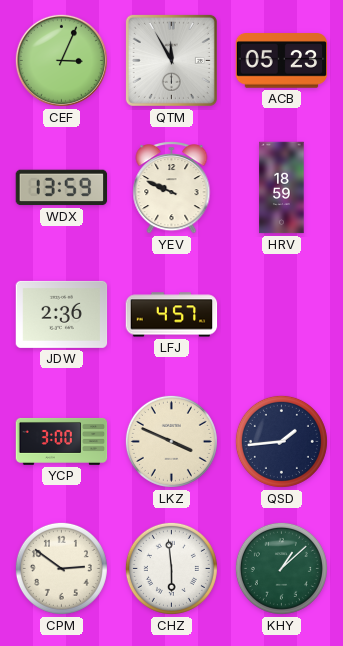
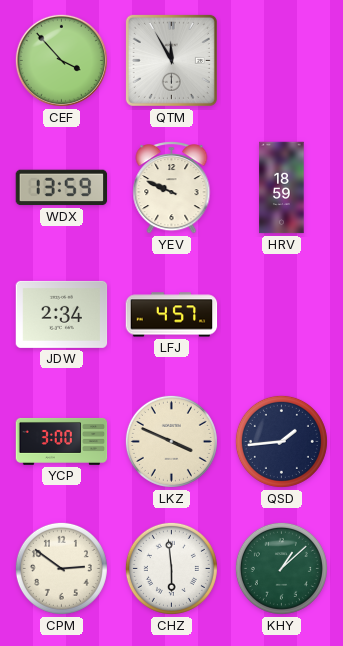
CEF: 3:04 -> 3:53 (61, 60)
ACB: 05:23 -> none (282, 61)
JDW: 2:36 -> 2:34 (62, 314)
